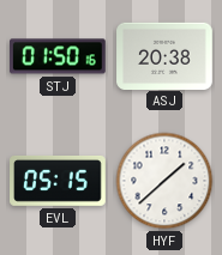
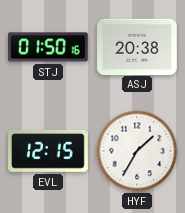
EVL: 05:15 -> 12:15 (48, 151)
HYF: 1:38 -> 1:35 (137, 151)
